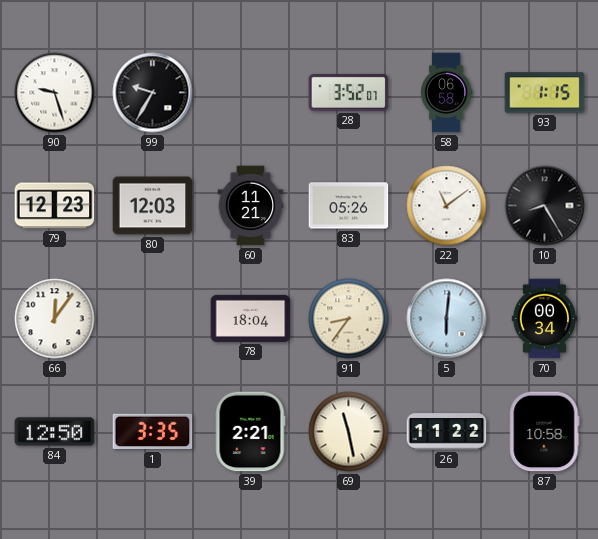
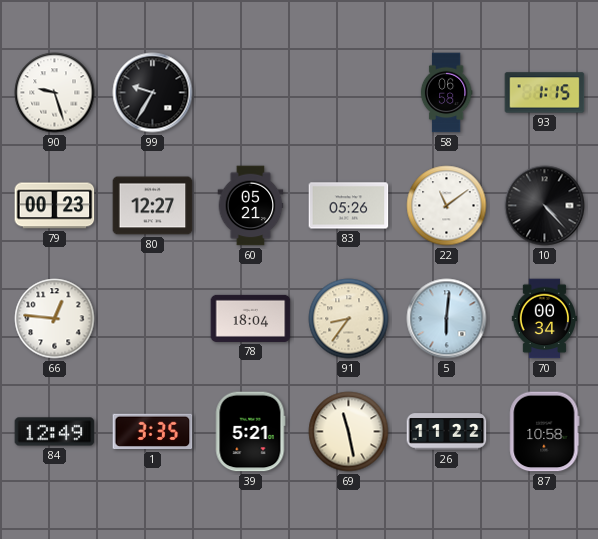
28: 3:52 -> none (349, 93)
79: 12:23 -> 00:23 (55, 206)
80: 12:03 -> 12:27 (153, 206)
60: 11:21 -> 05:21 (251, 206)
10: 8:25 -> 4:23 (545, 206)
66: 12:06 -> 12:46 (55, 319)
84: 12:50 -> 12:49 (55, 432)
39: 2:21 -> 5:21 (250, 432)
